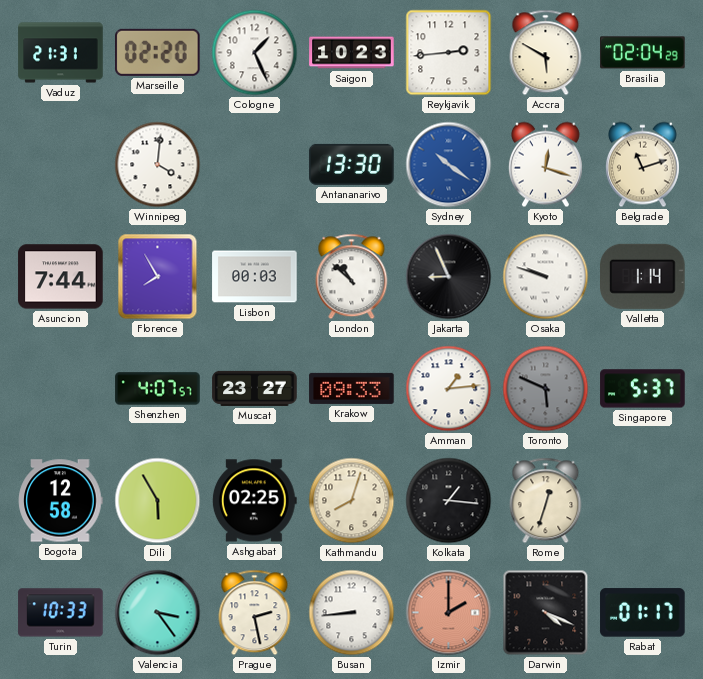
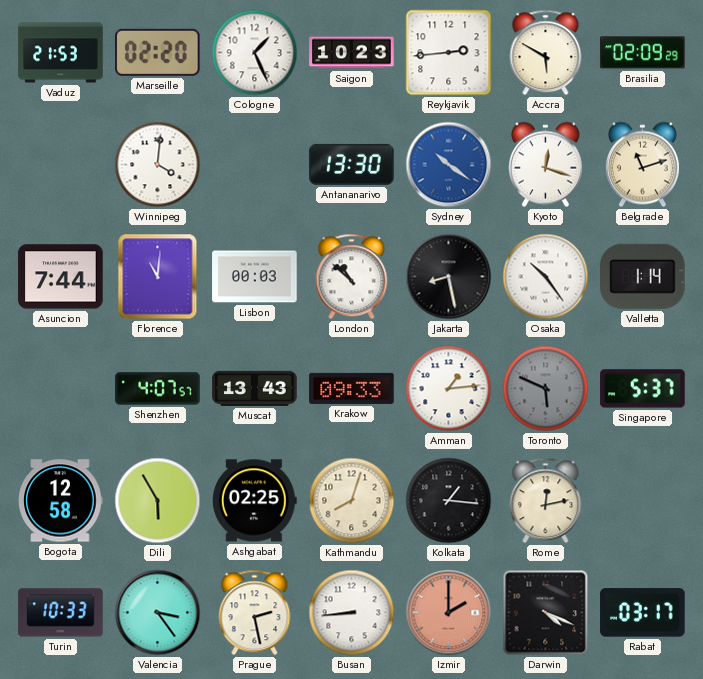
Vaduz: 21:31 -> 21:53 (61, 53)
Brasilia: 02:04 -> 02:09 (643, 53)
Florence: 7:55 -> 11:01 (158, 277)
Jakarta: 8:56 -> 8:28 (449, 277)
Osaka: 9:48 -> 10:24 (546, 277)
Muscat: 23:27 -> 13:43 (255, 388)
Rome: 12:33 -> 12:13 (546, 501)
Rabat: 01:17 -> 03:17 (643, 613)
